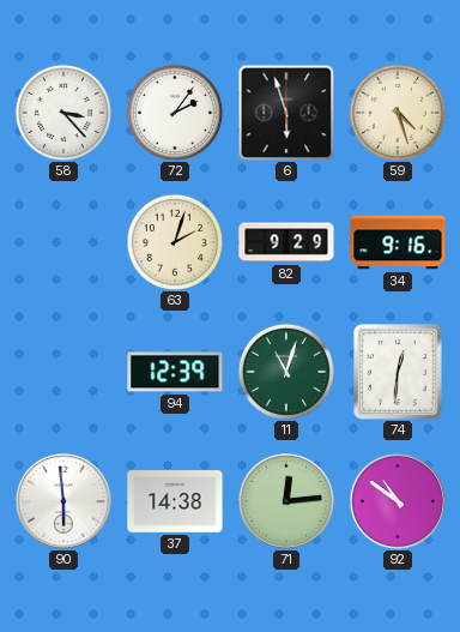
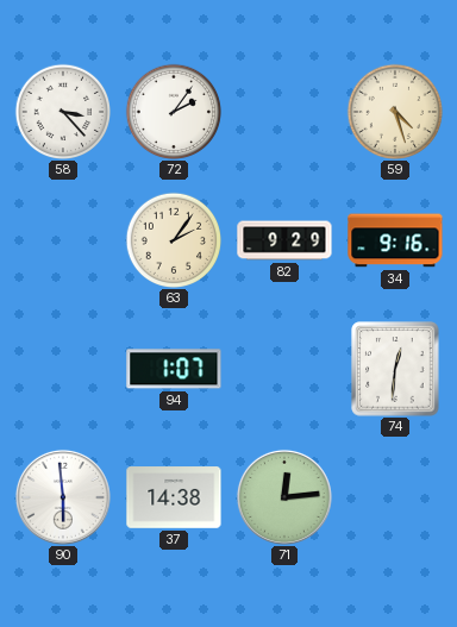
6: 5:57 -> none (286, 113)
63: 2:03 -> 2:06 (173, 239)
94: 12:39 -> 1:07 (174, 369)
11: 11:03 -> none (285, 371)
92: 10:51 -> none (398, 501)
